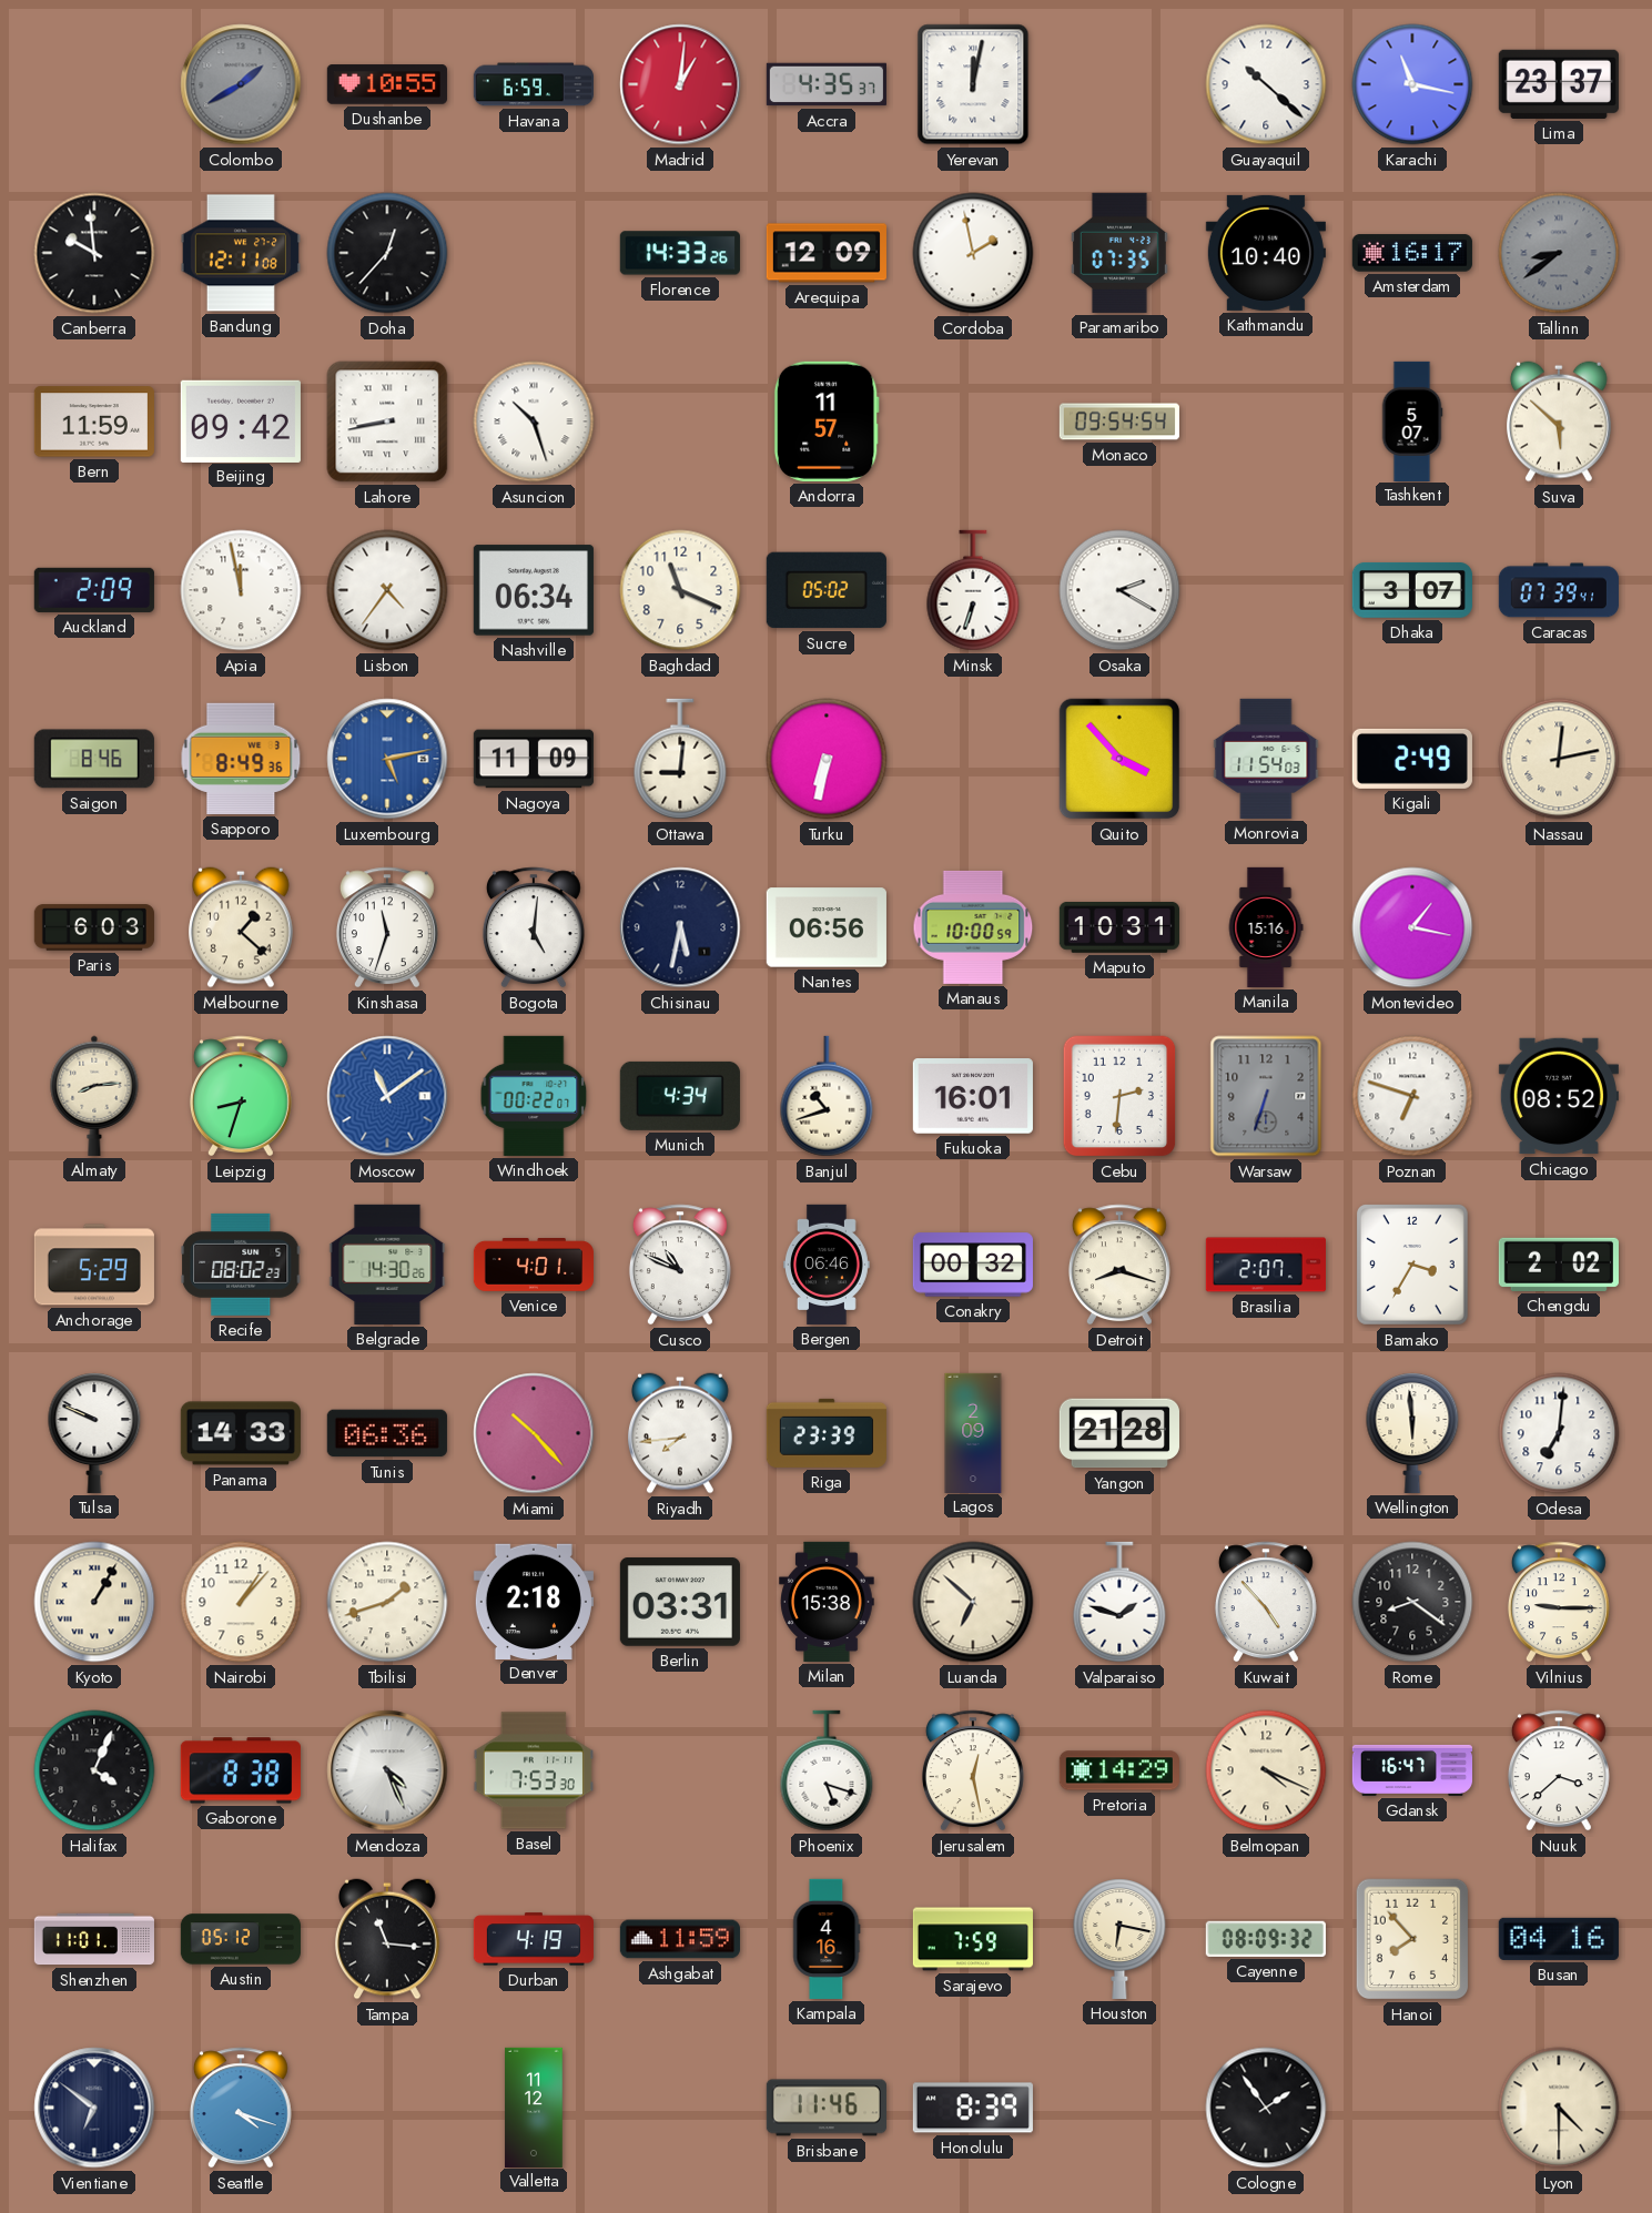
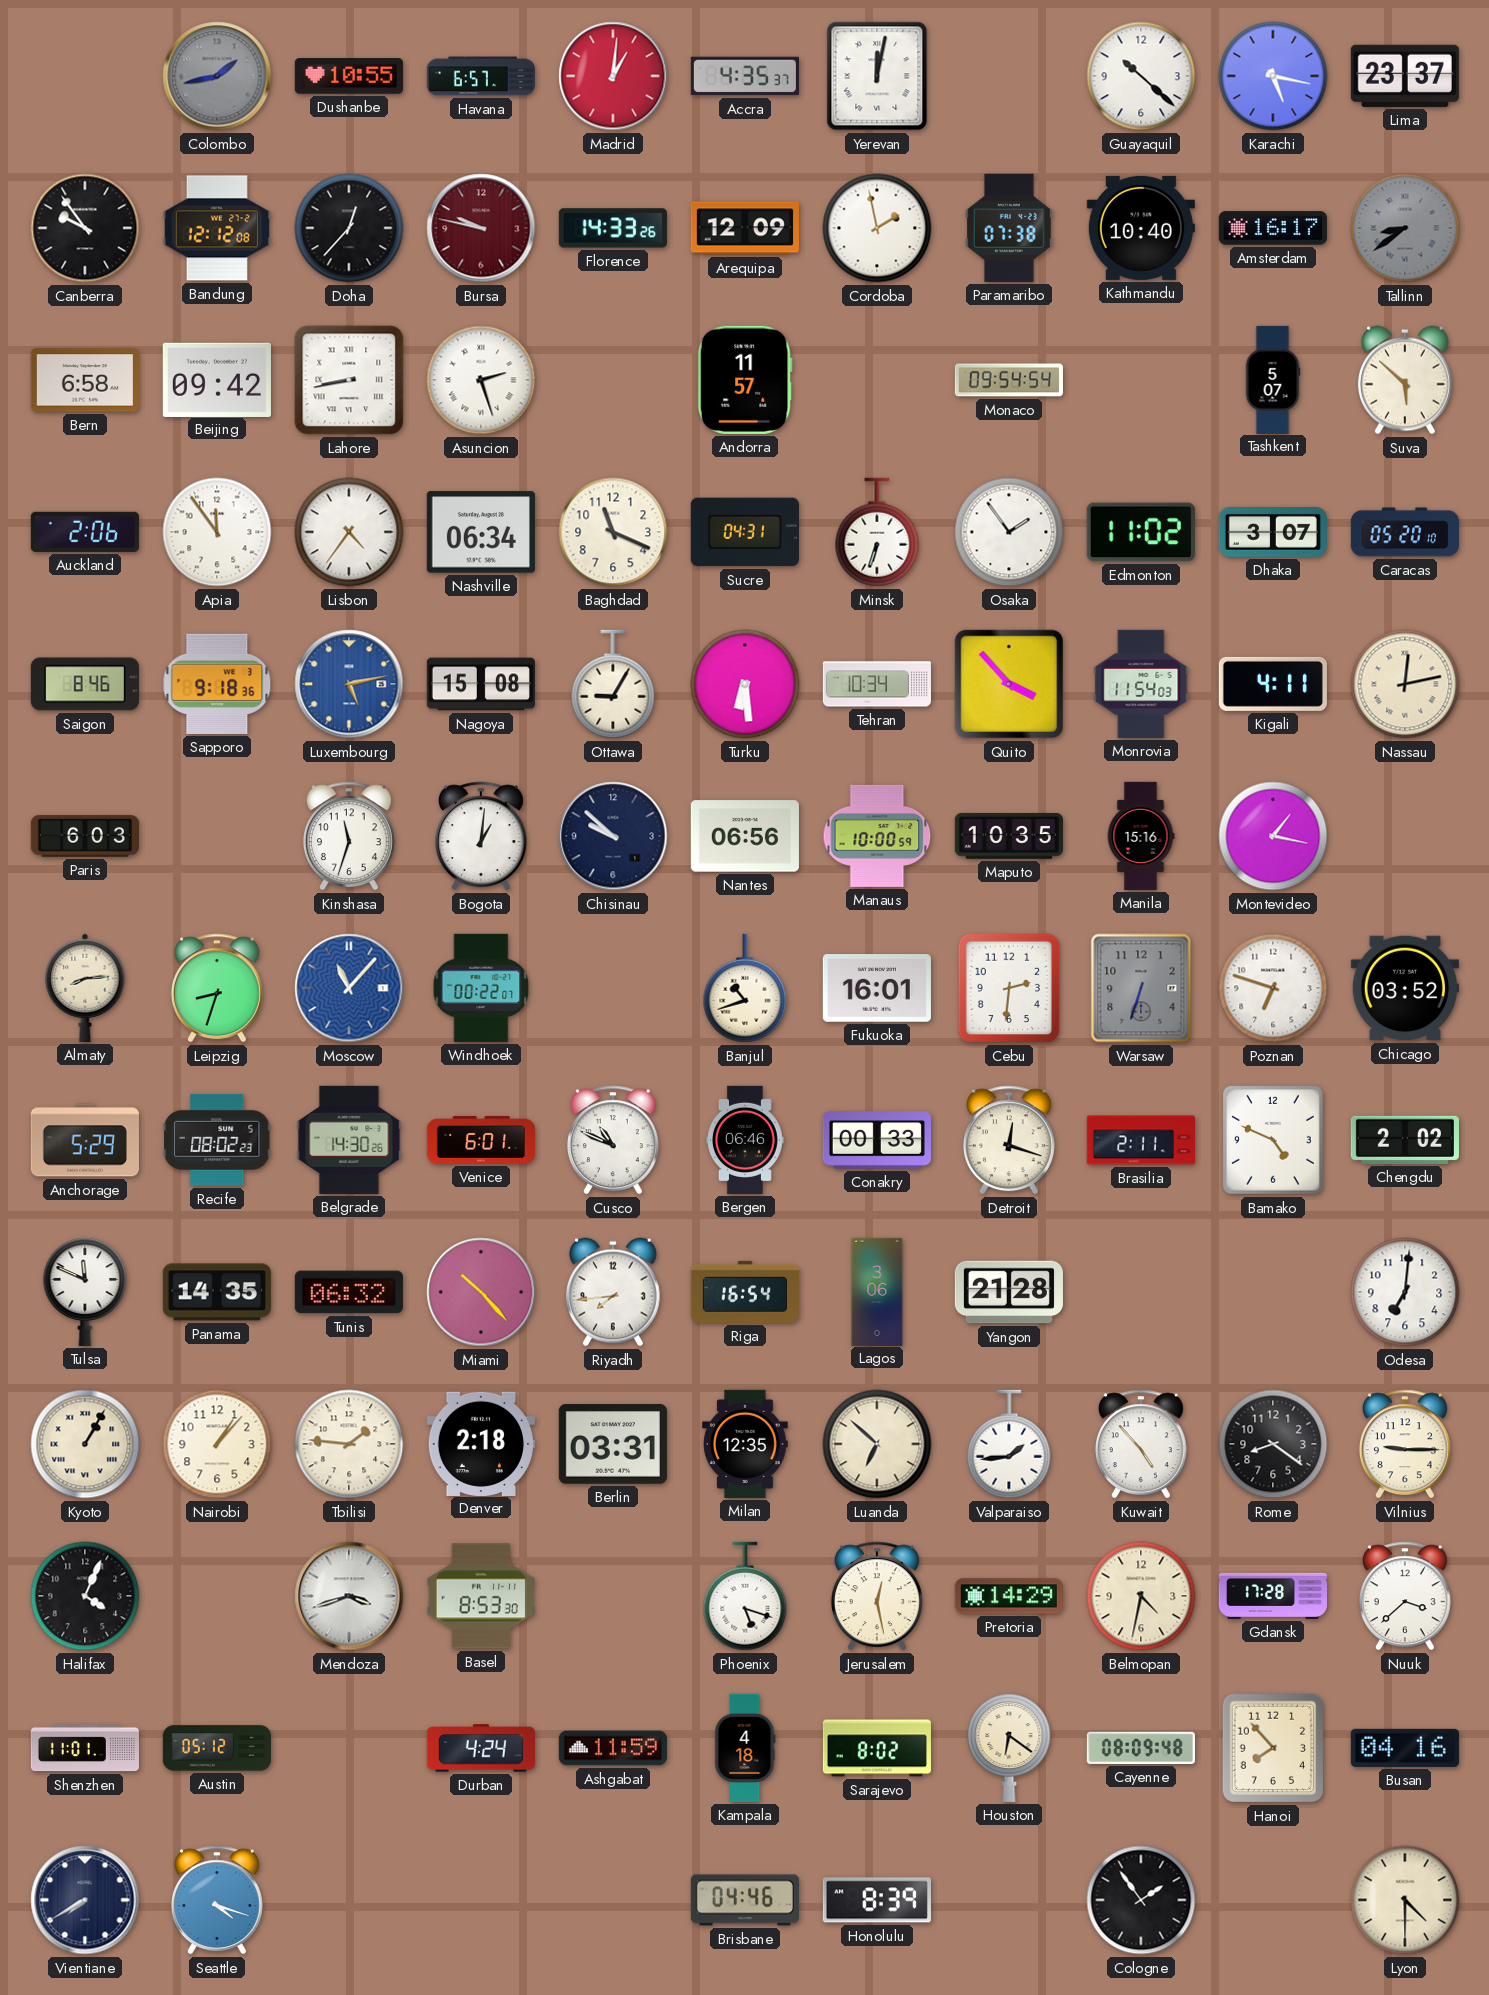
Colombo: 1:40 -> 1:43 (217, 76)
Havana: 6:59 -> 6:57 (481, 76)
Karachi: 11:17 -> 5:17 (1273, 76)
Canberra: 9:59 -> 9:54 (85, 228)
Bandung: 12:11 -> 12:12 (217, 228)
Bursa: none -> 9:47 (481, 228)
Paramaribo: 07:35 -> 07:38 (1009, 228)
Bern: 11:59 -> 6:58 (85, 380)
Asuncion: 10:27 -> 2:27 (481, 380)
Auckland: 2:09 -> 2:06 (85, 532)
Apia: 11:58 -> 11:54 (217, 532)
Sucre: 05:02 -> 04:31 (745, 532)
Osaka: 2:20 -> 1:54 (1009, 532)
Edmonton: none -> 11:02 (1141, 532)
Caracas: 07:39 -> 05:20 (1405, 532)
Sapporo: 8:49 -> 9:18 (217, 684)
Nagoya: 11:09 -> 15:08 (481, 684)
Ottawa: 9:01 -> 9:05 (613, 684)
Turku: 6:32 -> 6:29 (745, 684)
Tehran: none -> 10:34 (877, 684)
Kigali: 2:49 -> 4:11 (1273, 684)
Melbourne: 1:22 -> none (242, 927)
Bogota: 5:01 -> 1:01 (481, 836)
Chisinau: 5:32 -> 9:52 (613, 836)
Maputo: 10:31 -> 10:35 (1009, 836)
Moscow: 11:09 -> 11:07 (349, 988)
Munich: 4:34 -> none (680, 1096)
Chicago: 08:52 -> 03:52 (1405, 988)
Venice: 4:01 -> 6:01 (480, 1141)
Conakry: 00:32 -> 00:33 (877, 1140)
Detroit: 8:18 -> 12:18 (1009, 1140)
Brasilia: 2:07 -> 2:11 (1141, 1140)
Bamako: 3:35 -> 4:49 (1273, 1140)
Tulsa: 9:49 -> 11:49 (85, 1292)
Panama: 14:33 -> 14:35 (217, 1292)
Tunis: 06:36 -> 06:32 (349, 1292)
Riga: 23:39 -> 16:54 (745, 1292)
Lagos: 2:09 -> 3:06 (877, 1291)
Wellington: 5:59 -> none (1412, 1433)
Tbilisi: 1:42 -> 1:46 (349, 1444)
Milan: 15:38 -> 12:35 (745, 1444)
Valparaiso: 1:48 -> 1:44 (1009, 1444)
Gaborone: 8:38 -> none (241, 1770)
Mendoza: 4:26 -> 3:42 (349, 1596)
Basel: 7:53 -> 8:53 (481, 1596)
Belmopan: 4:19 -> 4:32 (1141, 1596)
Gdansk: 16:47 -> 17:28 (1272, 1596)
Tampa: 11:16 -> none (388, 1939)
Durban: 4:19 -> 4:24 (481, 1748)
Kampala: 4:16 -> 4:18 (745, 1748)
Sarajevo: 7:59 -> 8:02 (877, 1748)
Houston: 6:17 -> 6:21 (1009, 1748)
Cayenne: 08:09:32 -> 08:09:48 (1141, 1748)
Vientiane: 6:51 -> 7:40 (85, 1900)
Valletta: 11:12 -> none (534, 2107)
Brisbane: 11:46 -> 04:46 (745, 1900)
